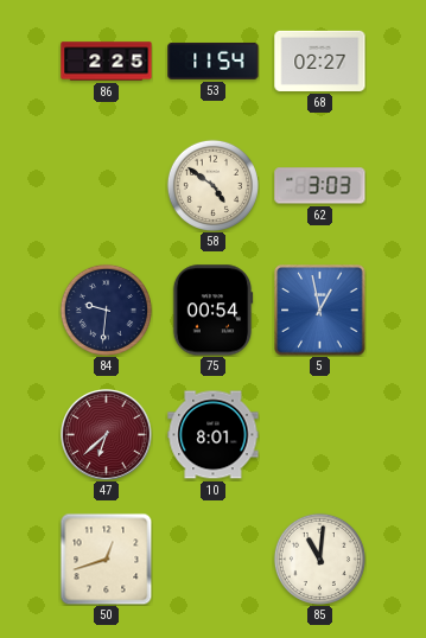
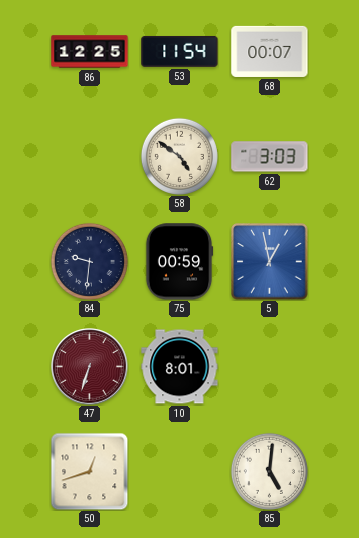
86: 2:25 -> 12:25 (90, 52)
68: 02:27 -> 00:07 (270, 51)
75: 00:54 -> 00:59 (179, 262)
47: 6:38 -> 6:33 (90, 367)
85: 11:01 -> 5:01 (269, 471)
